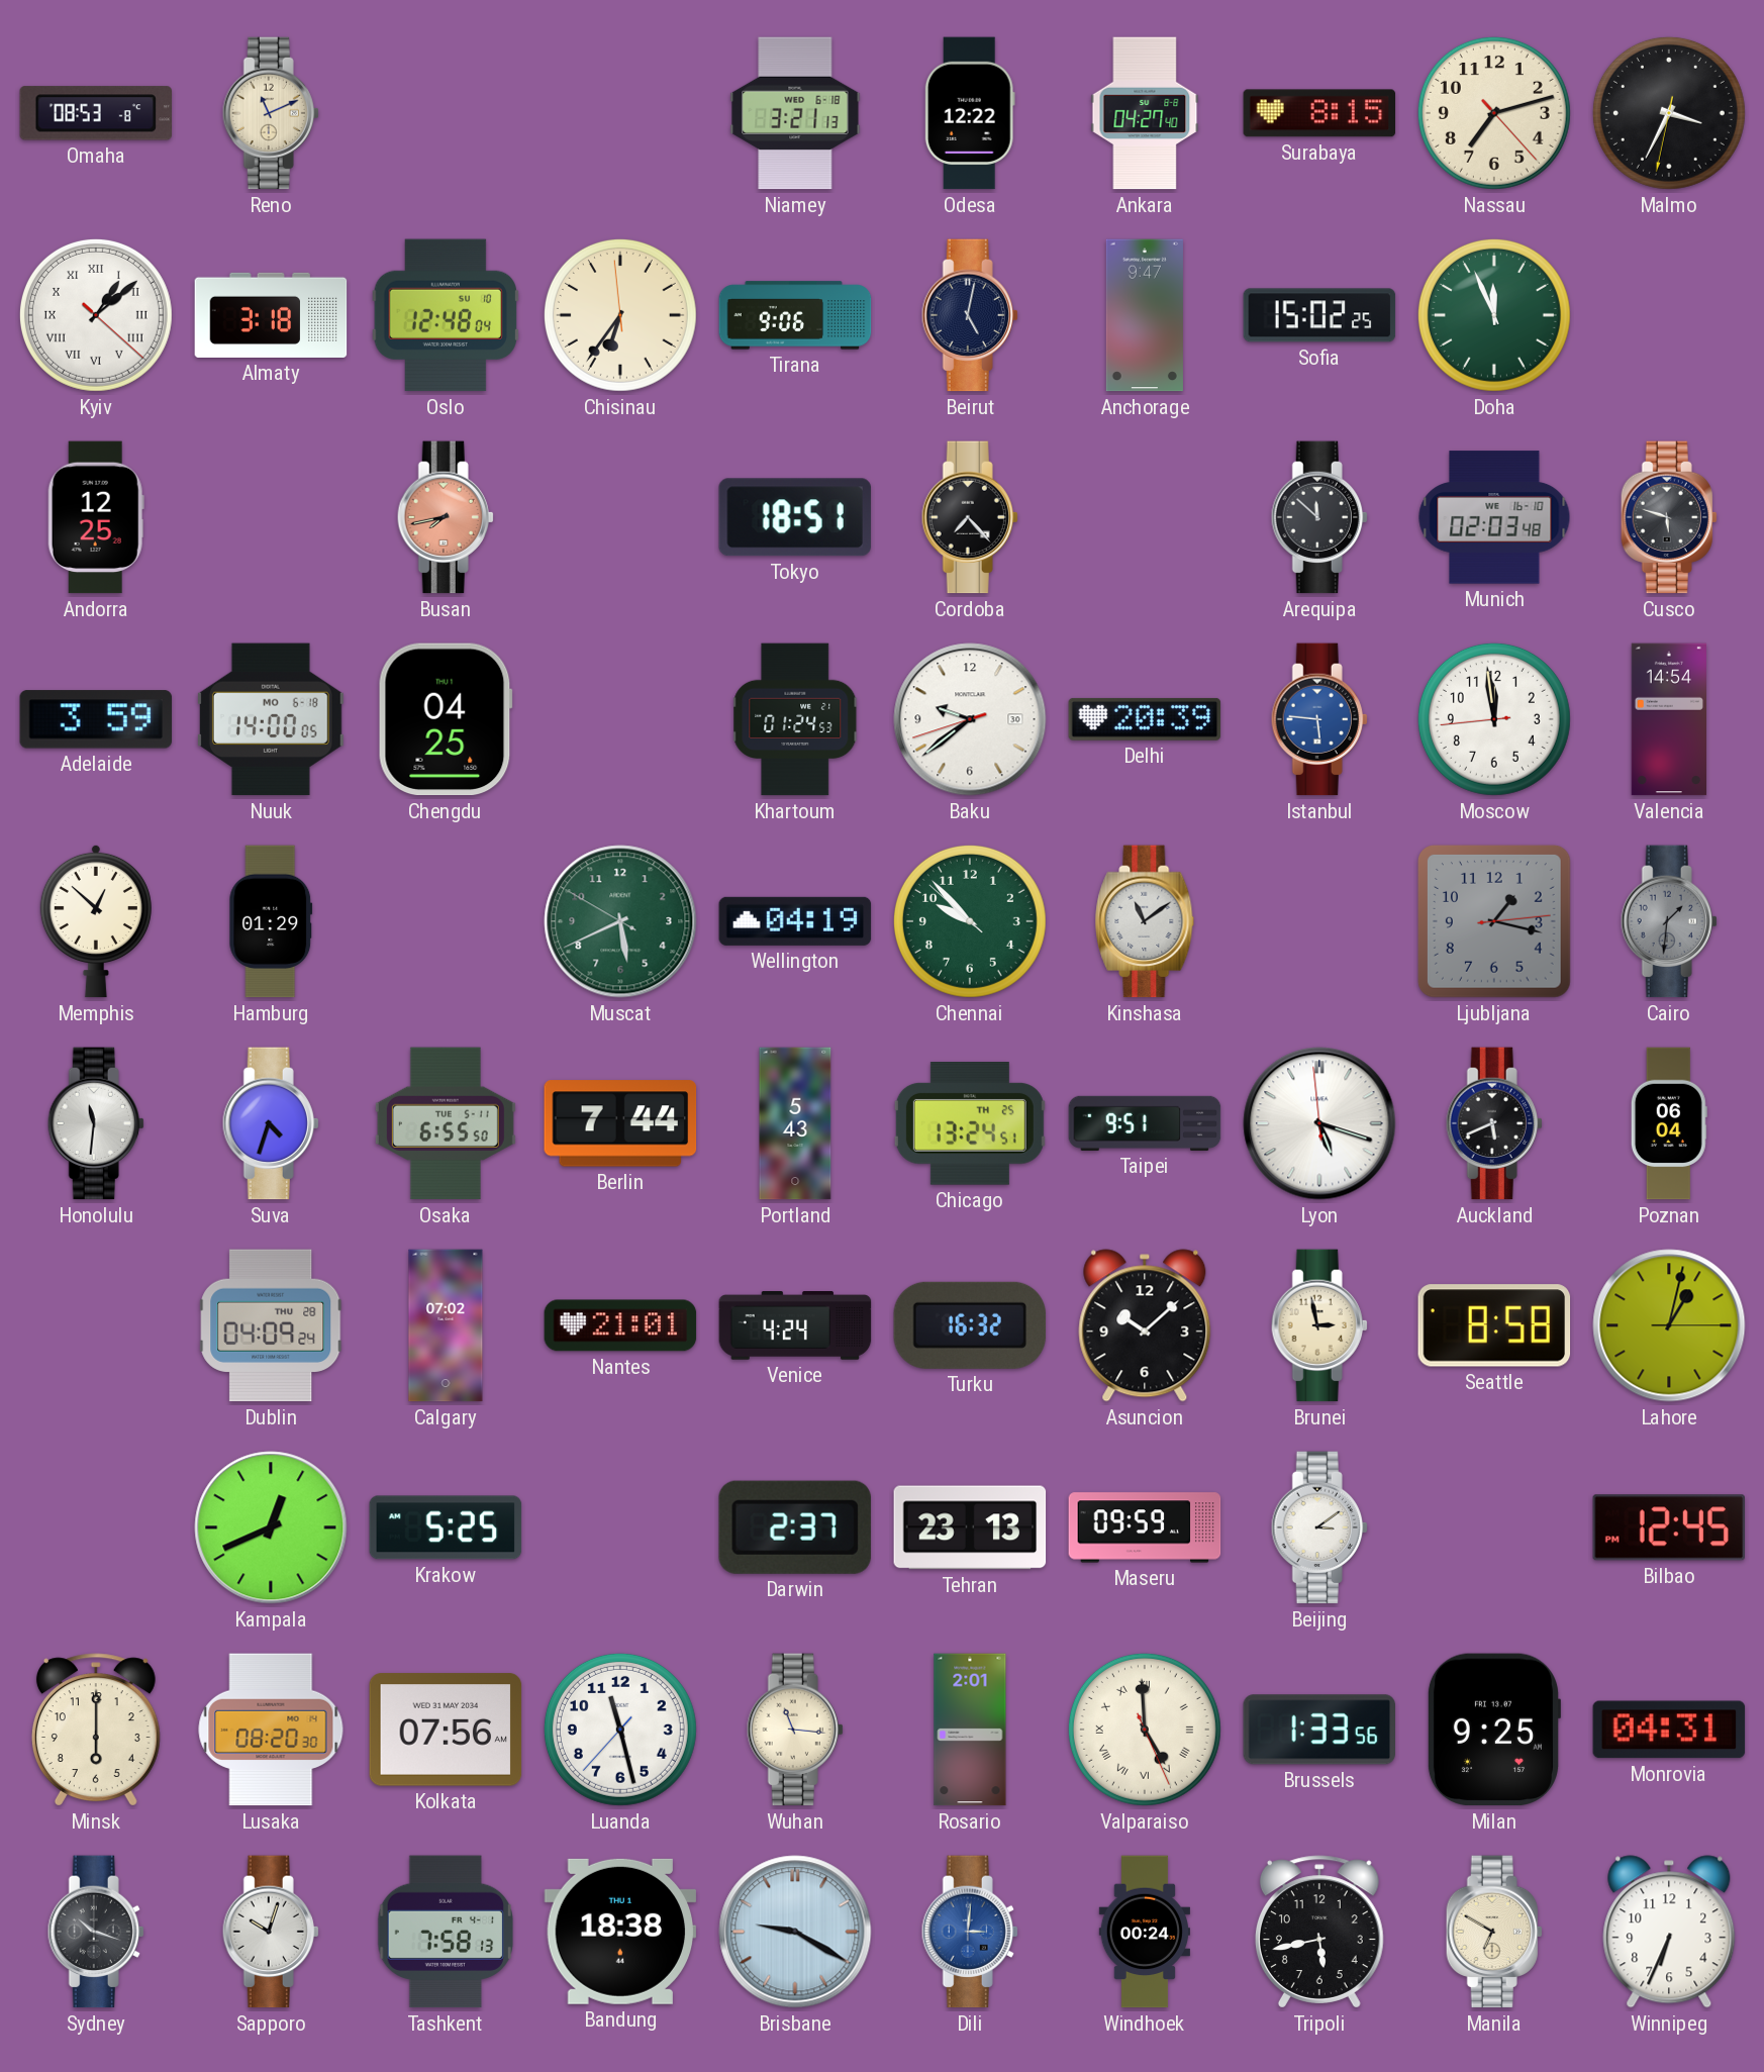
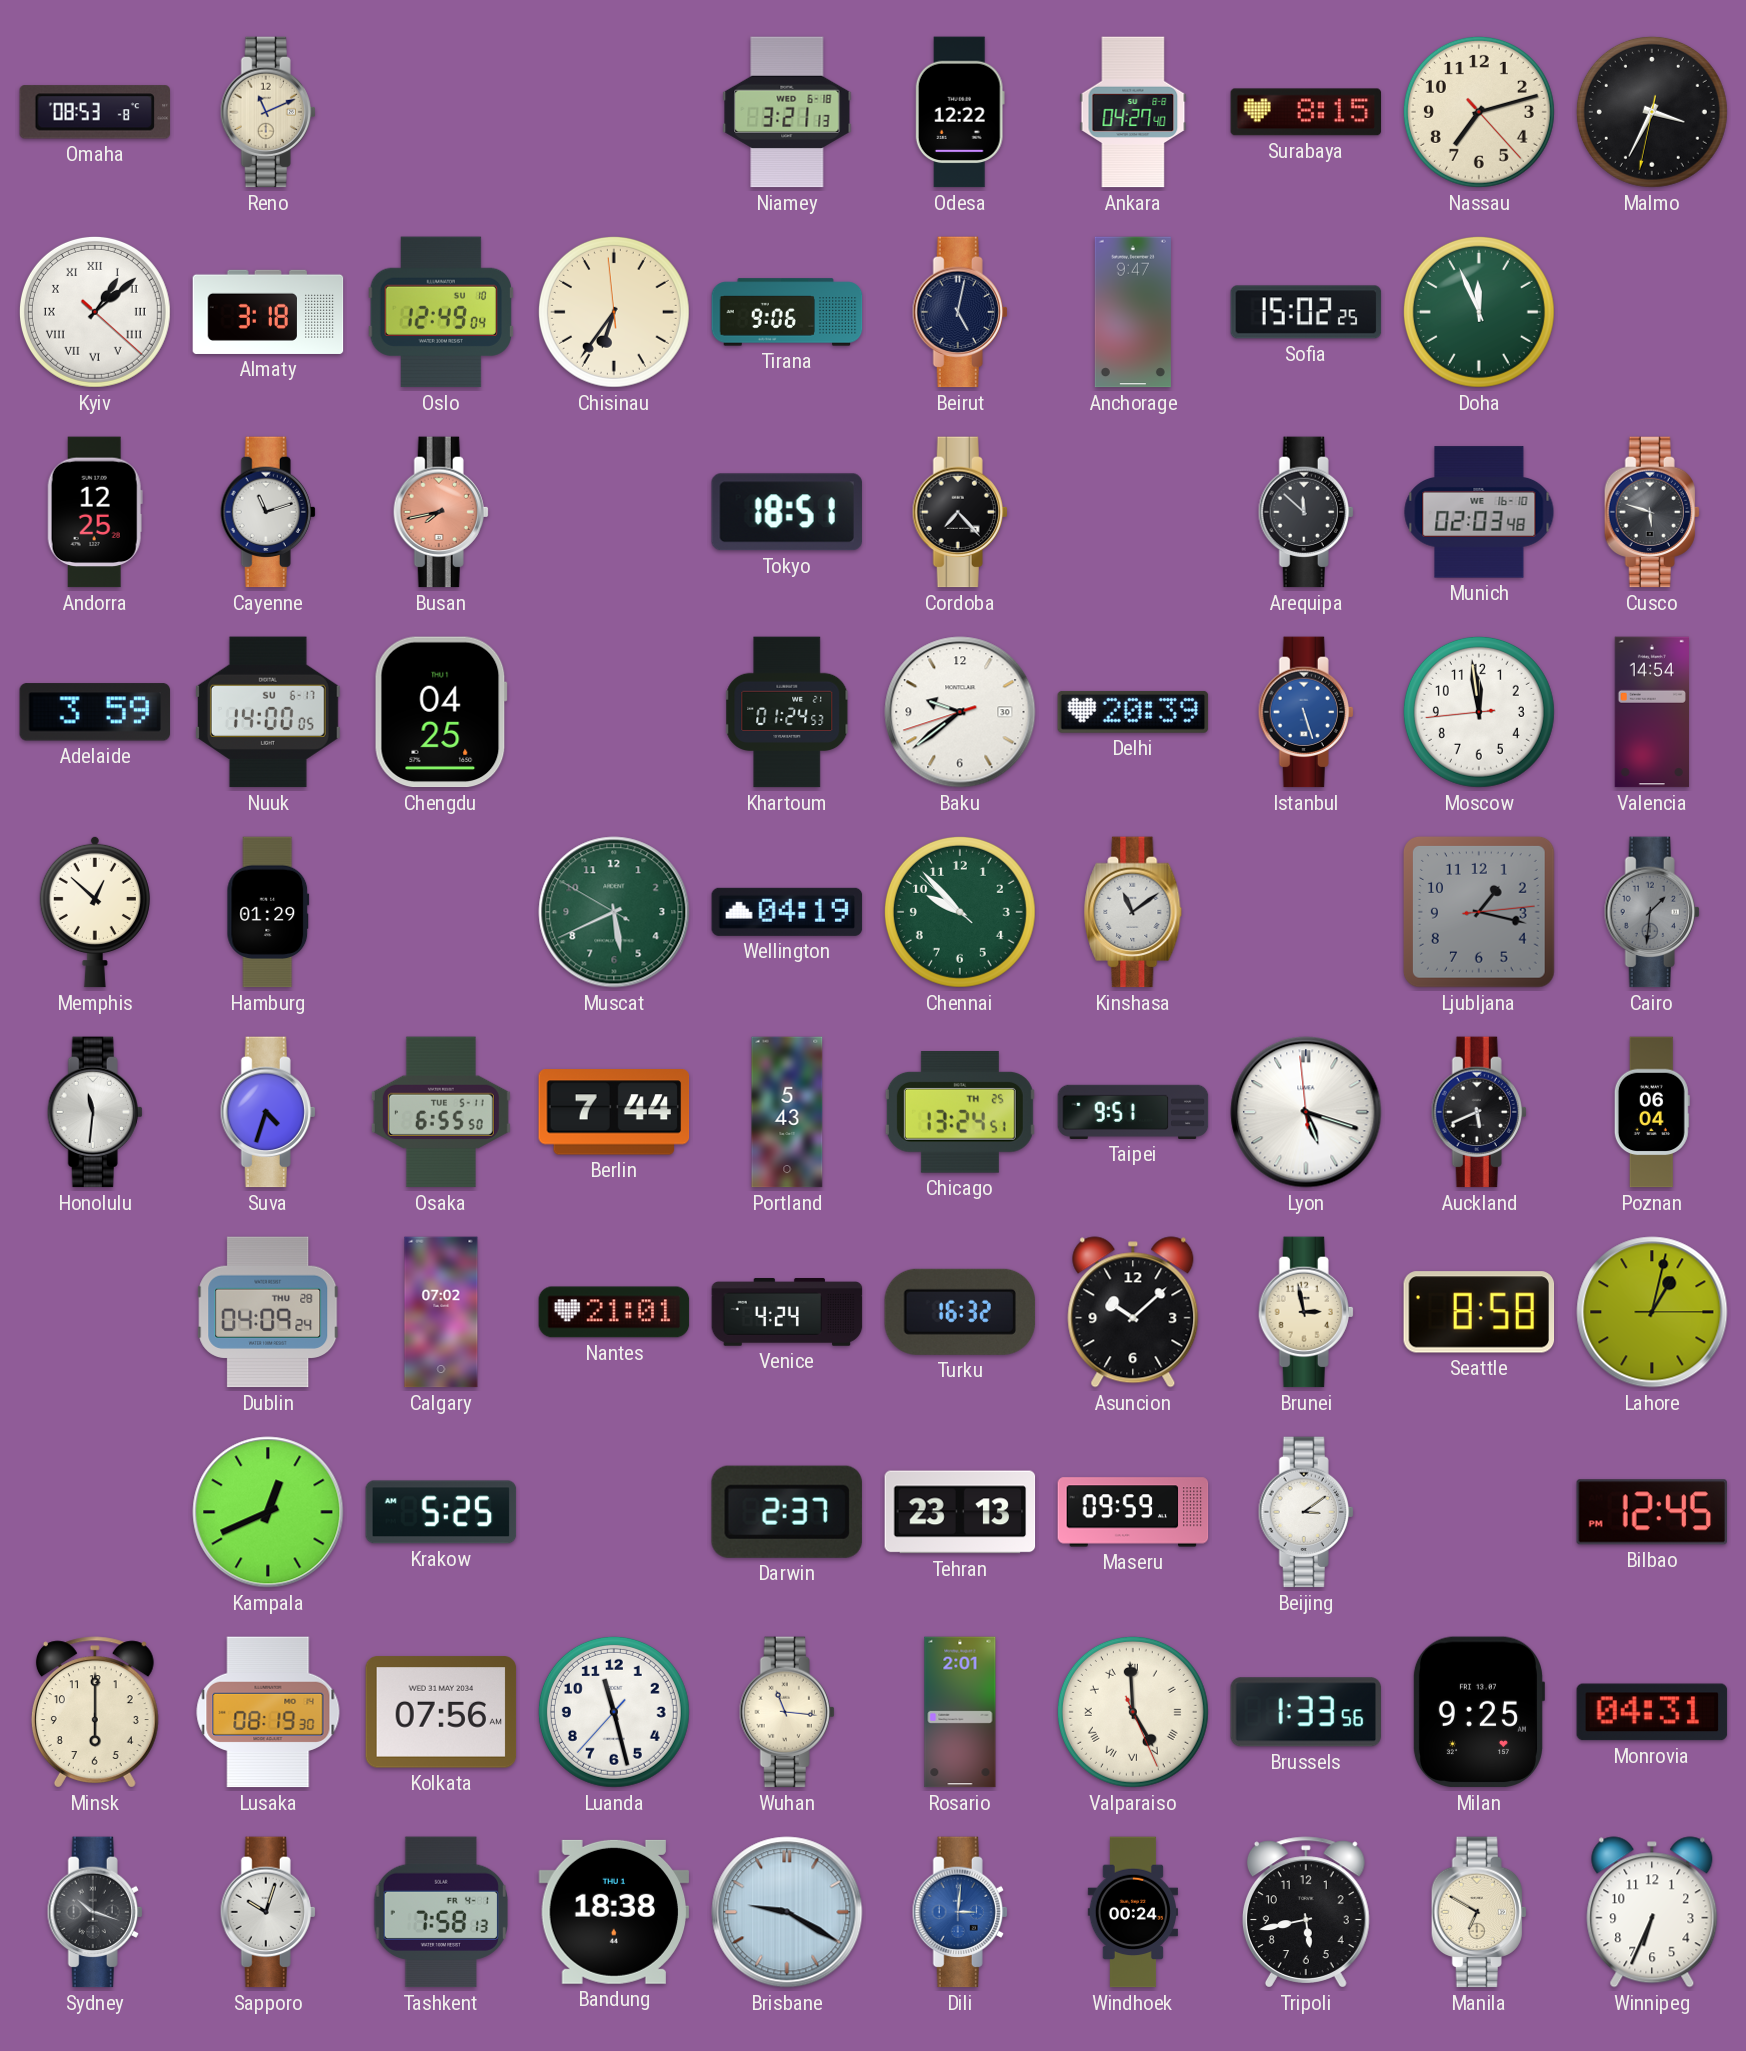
Oslo: 12:48 -> 12:49 (440, 312)
Cayenne: none -> 11:12 (268, 512)
Nuuk date: MO 6-18 -> SU 6-17 (268, 712)
Istanbul: 5:46 -> 5:27 (1306, 712)
Lusaka: 08:20 -> 08:19 (268, 1712)
